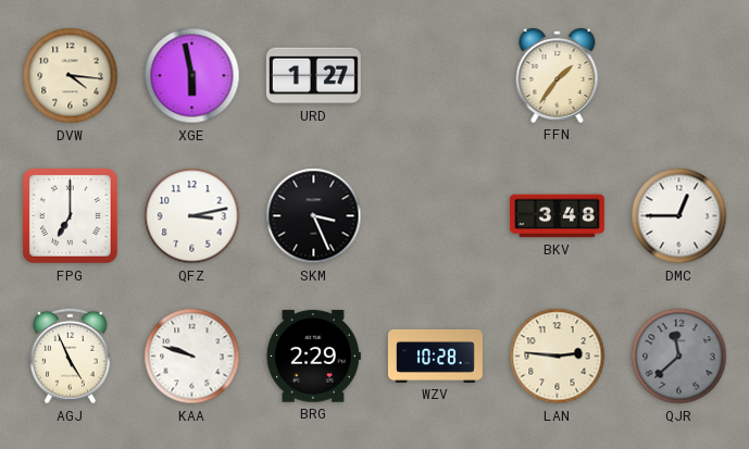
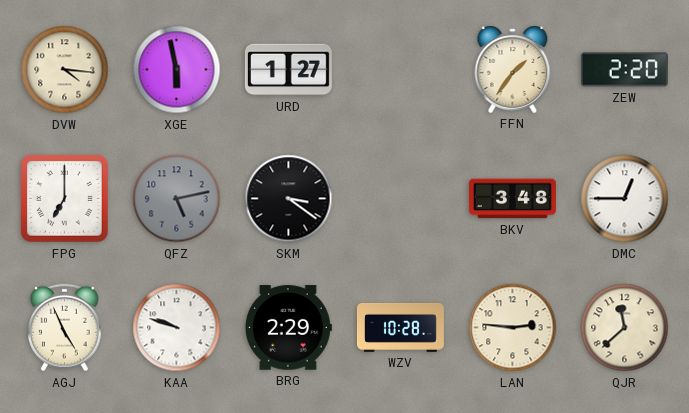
ZEW: none -> 2:20 (624, 70)
QFZ: 3:13 -> 5:13 (177, 199)
QFZ dial: white -> grey (177, 199)
SKM: 3:26 -> 3:21 (289, 199)
QJR dial: grey -> cream (625, 328)
